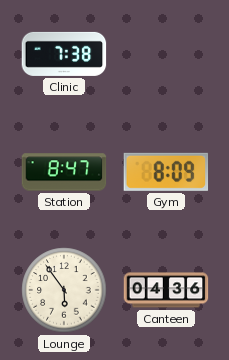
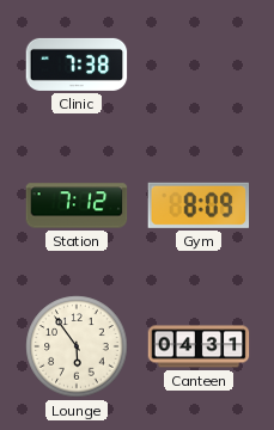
Station: 8:47 -> 7:12 (77, 205)
Canteen: 04:36 -> 04:31 (199, 346)
